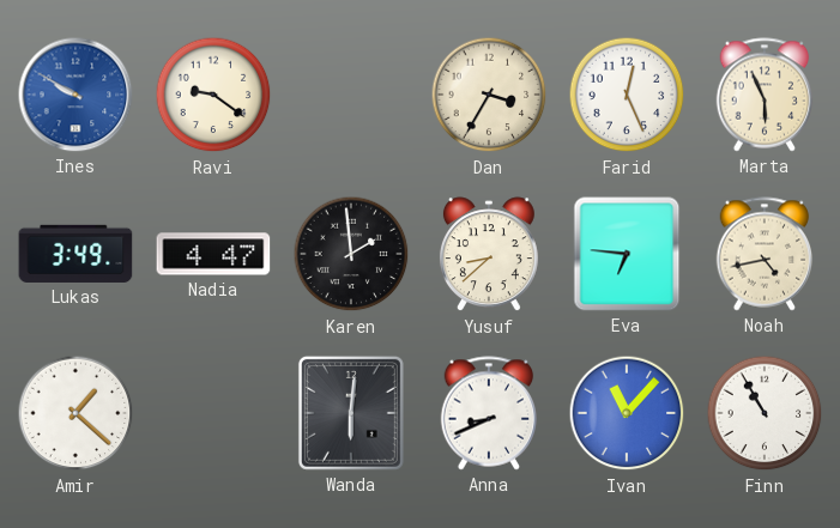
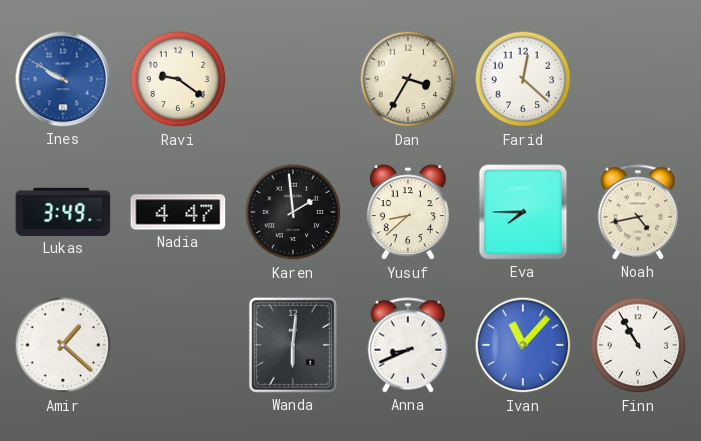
Farid: 12:26 -> 12:22 (523, 79)
Marta: 5:56 -> none (765, 95)
Eva: 6:46 -> 7:45 (523, 212)
